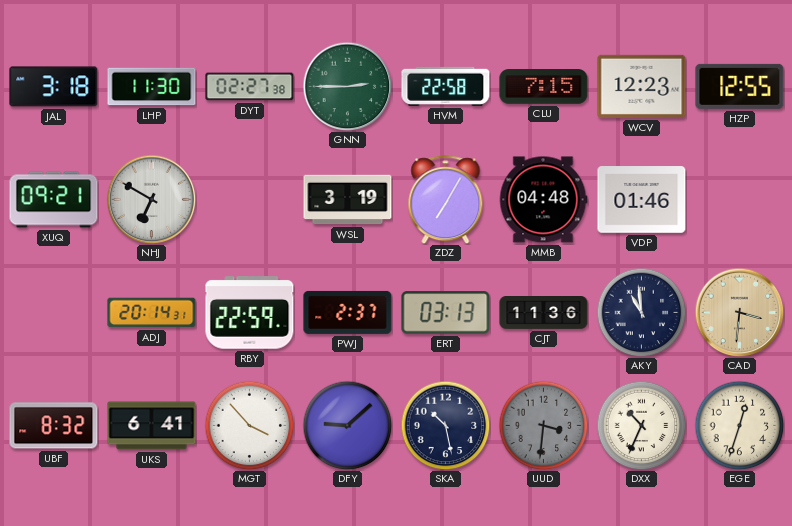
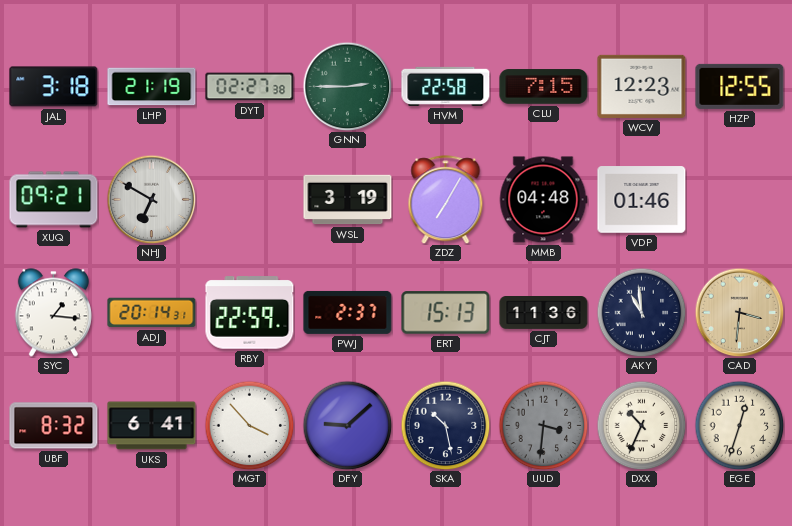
LHP: 11:30 -> 21:19 (152, 87)
SYC: none -> 1:16 (53, 313)
ERT: 03:13 -> 15:13 (446, 313)
